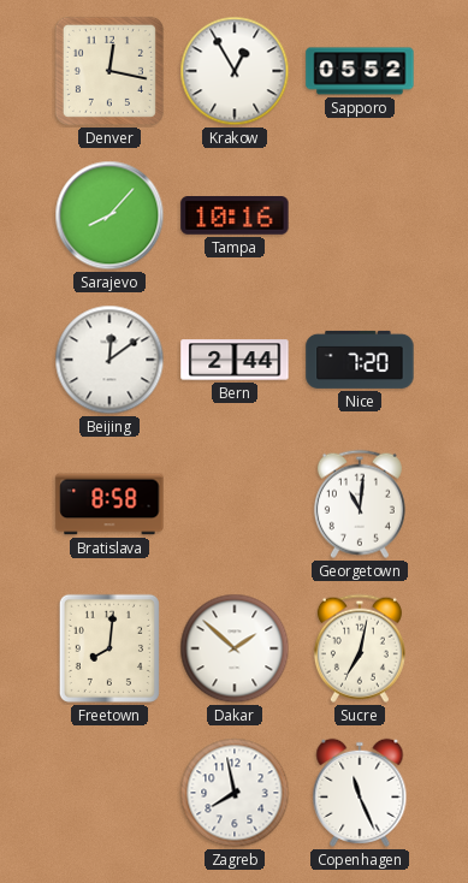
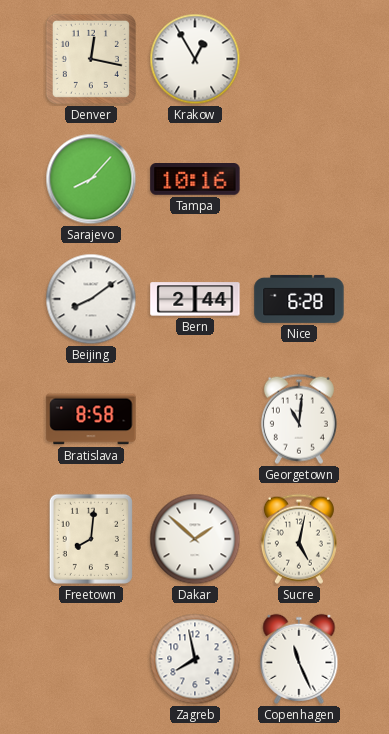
Sapporo: 05:52 -> none (360, 71)
Beijing: 12:09 -> 8:09 (91, 299)
Nice: 7:20 -> 6:28 (299, 299)
Sucre: 7:02 -> 5:02 (299, 539)
